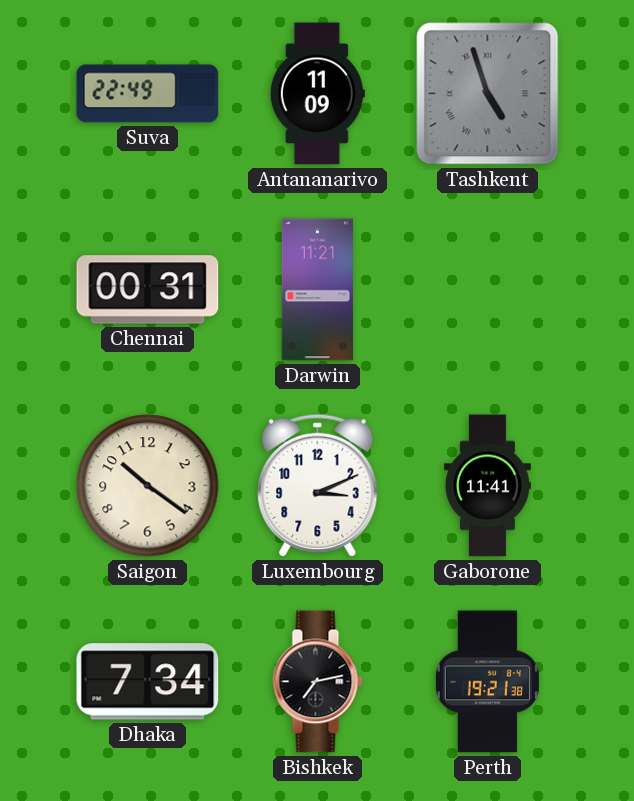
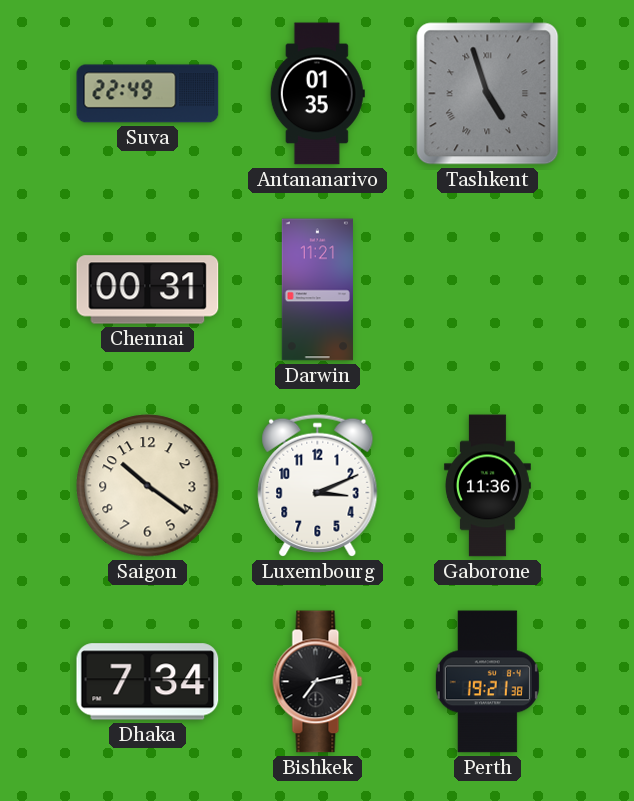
Antananarivo: 11:09 -> 01:35 (317, 94)
Gaborone: 11:41 -> 11:36 (487, 486)
